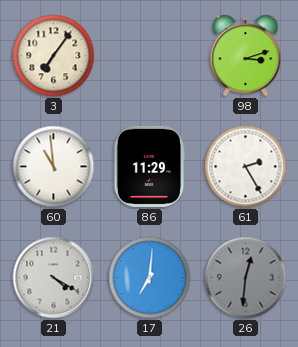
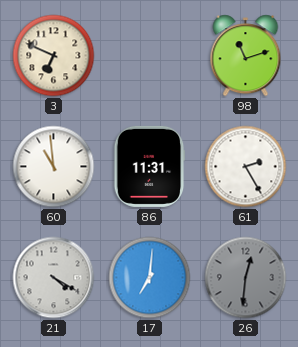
3: 7:06 -> 6:49 (54, 56)
98: 3:12 -> 11:12 (246, 56)
86: 11:29 -> 11:31 (149, 166)
